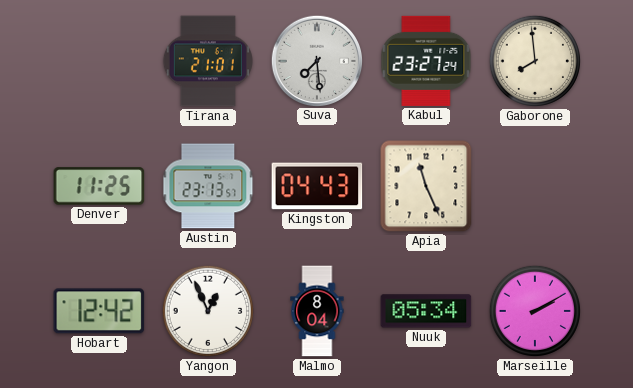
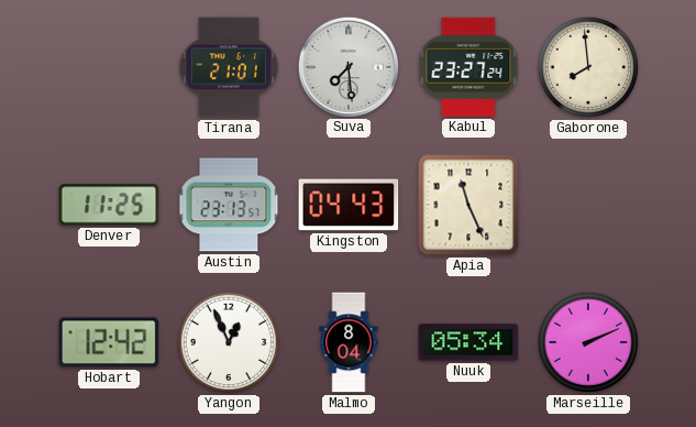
Marseille: 2:10 -> 2:11 (588, 342)
